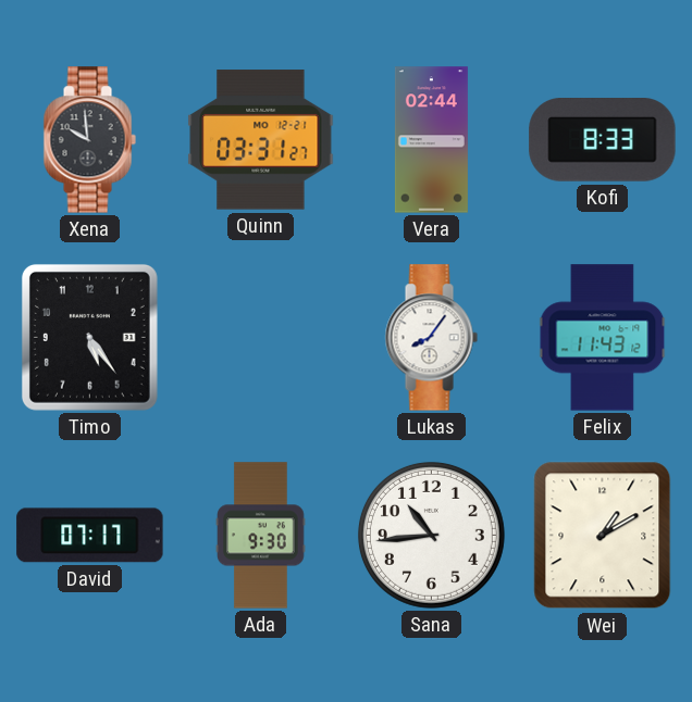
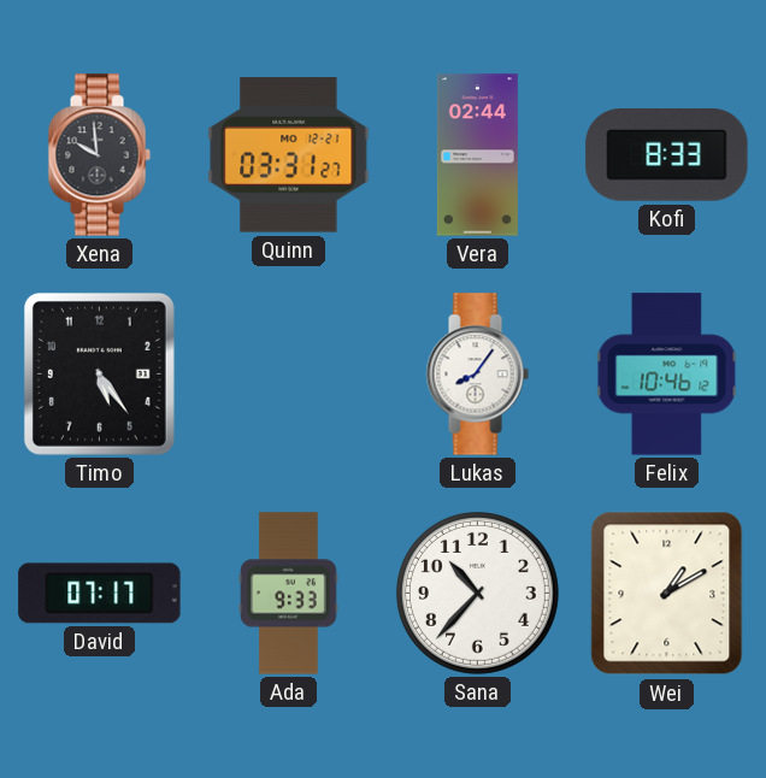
Felix: 11:43 -> 10:46 (667, 375)
Ada: 9:30 -> 9:33 (289, 594)
Sana: 10:44 -> 10:37 (477, 593)
